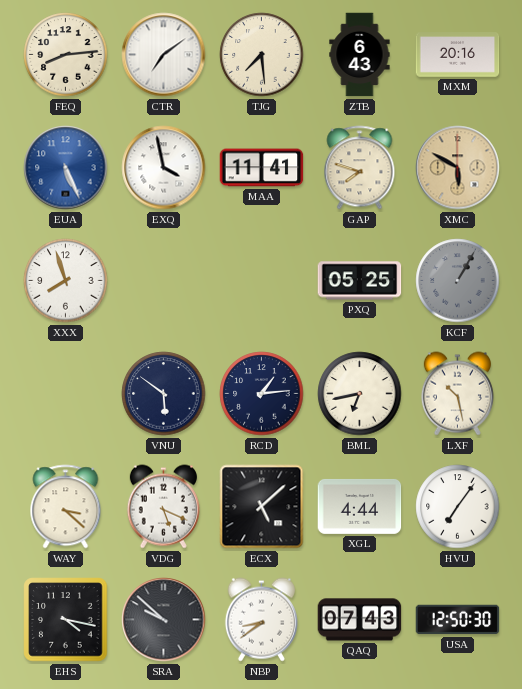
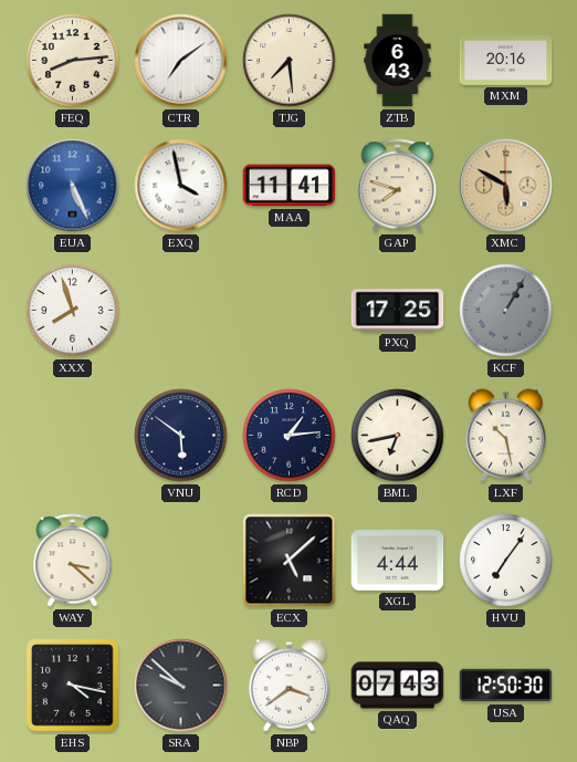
PXQ: 05:25 -> 17:25 (398, 311)
VDG: 5:19 -> none (163, 507)
NBP: 8:39 -> 3:39 (288, 686)
